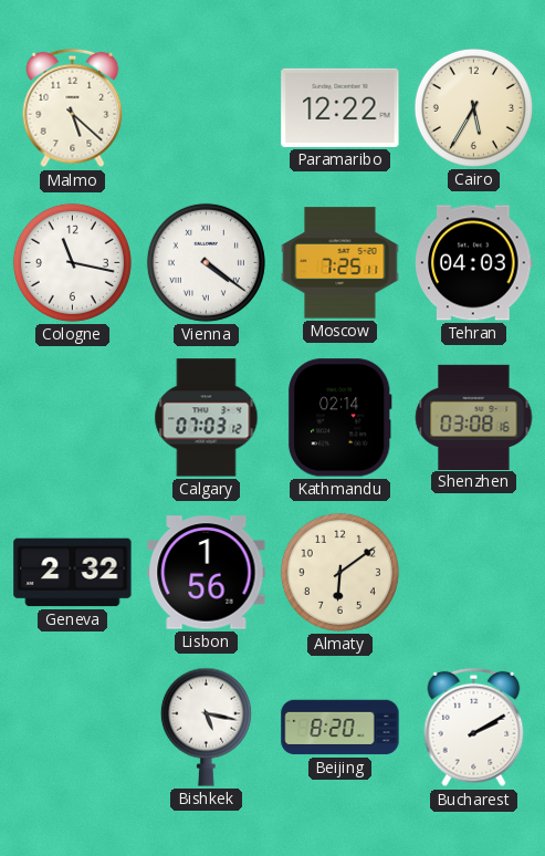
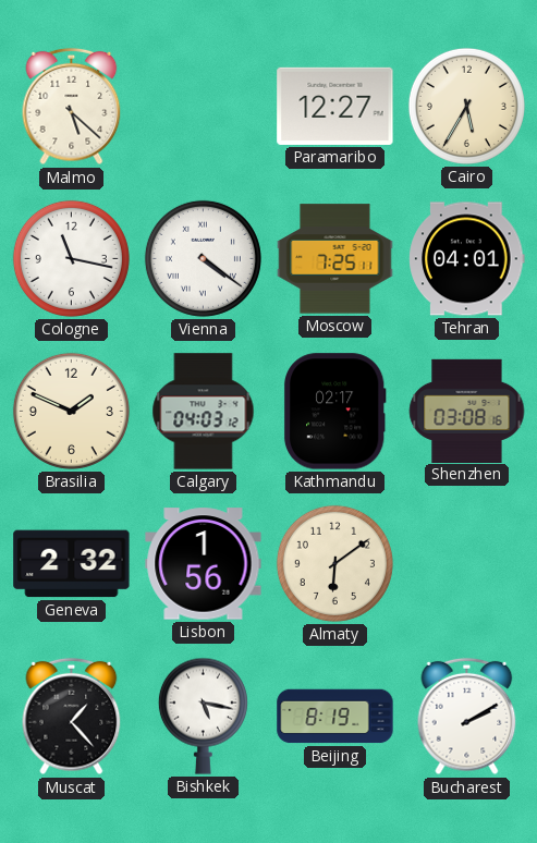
Paramaribo: 12:22 -> 12:27 (335, 106)
Tehran: 04:03 -> 04:01 (467, 259)
Brasilia: none -> 1:49 (71, 411)
Calgary: 07:03 -> 04:03 (204, 412)
Kathmandu: 02:14 -> 02:17 (334, 412)
Muscat: none -> 1:23 (72, 717)
Beijing: 8:20 -> 8:19 (335, 717)
